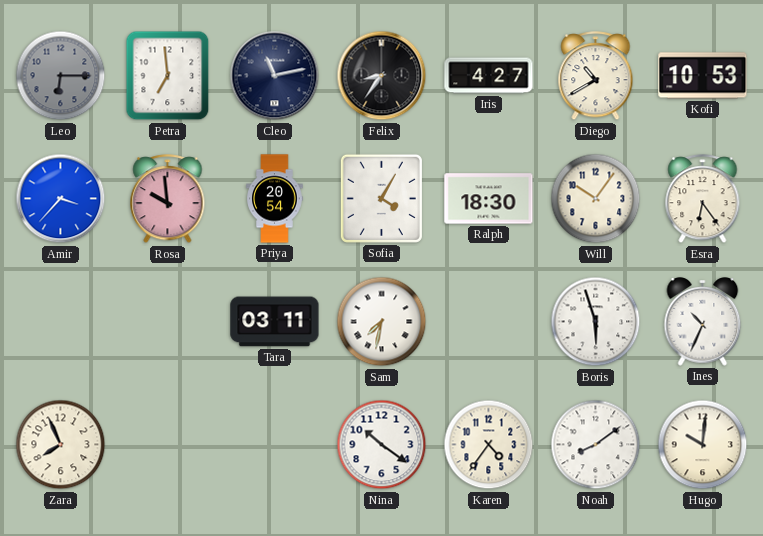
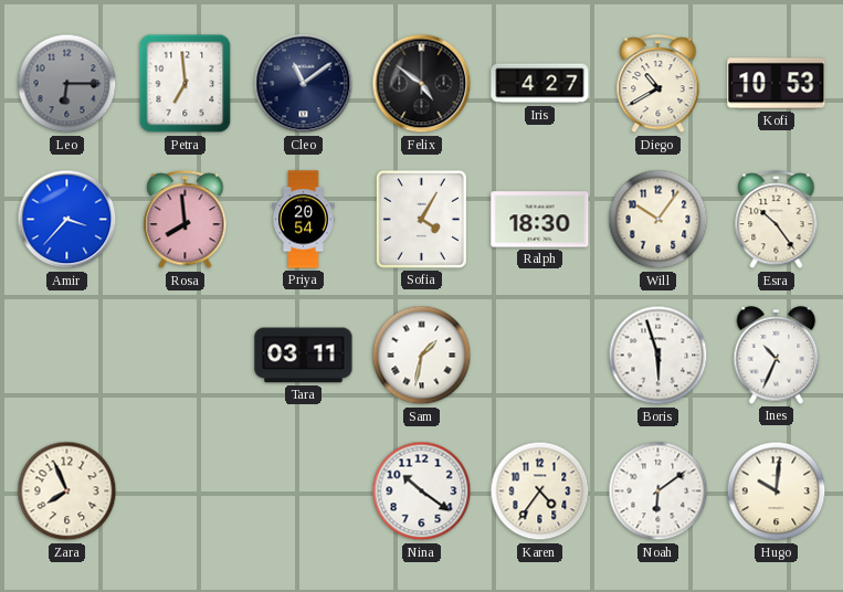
Cleo: 11:13 -> 11:09 (304, 84)
Felix: 8:36 -> 4:51 (422, 84)
Rosa: 9:59 -> 7:59 (186, 220)
Esra: 6:24 -> 10:24 (777, 220)
Sam: 7:32 -> 1:32 (422, 356)
Noah: 8:09 -> 6:09 (658, 491)
